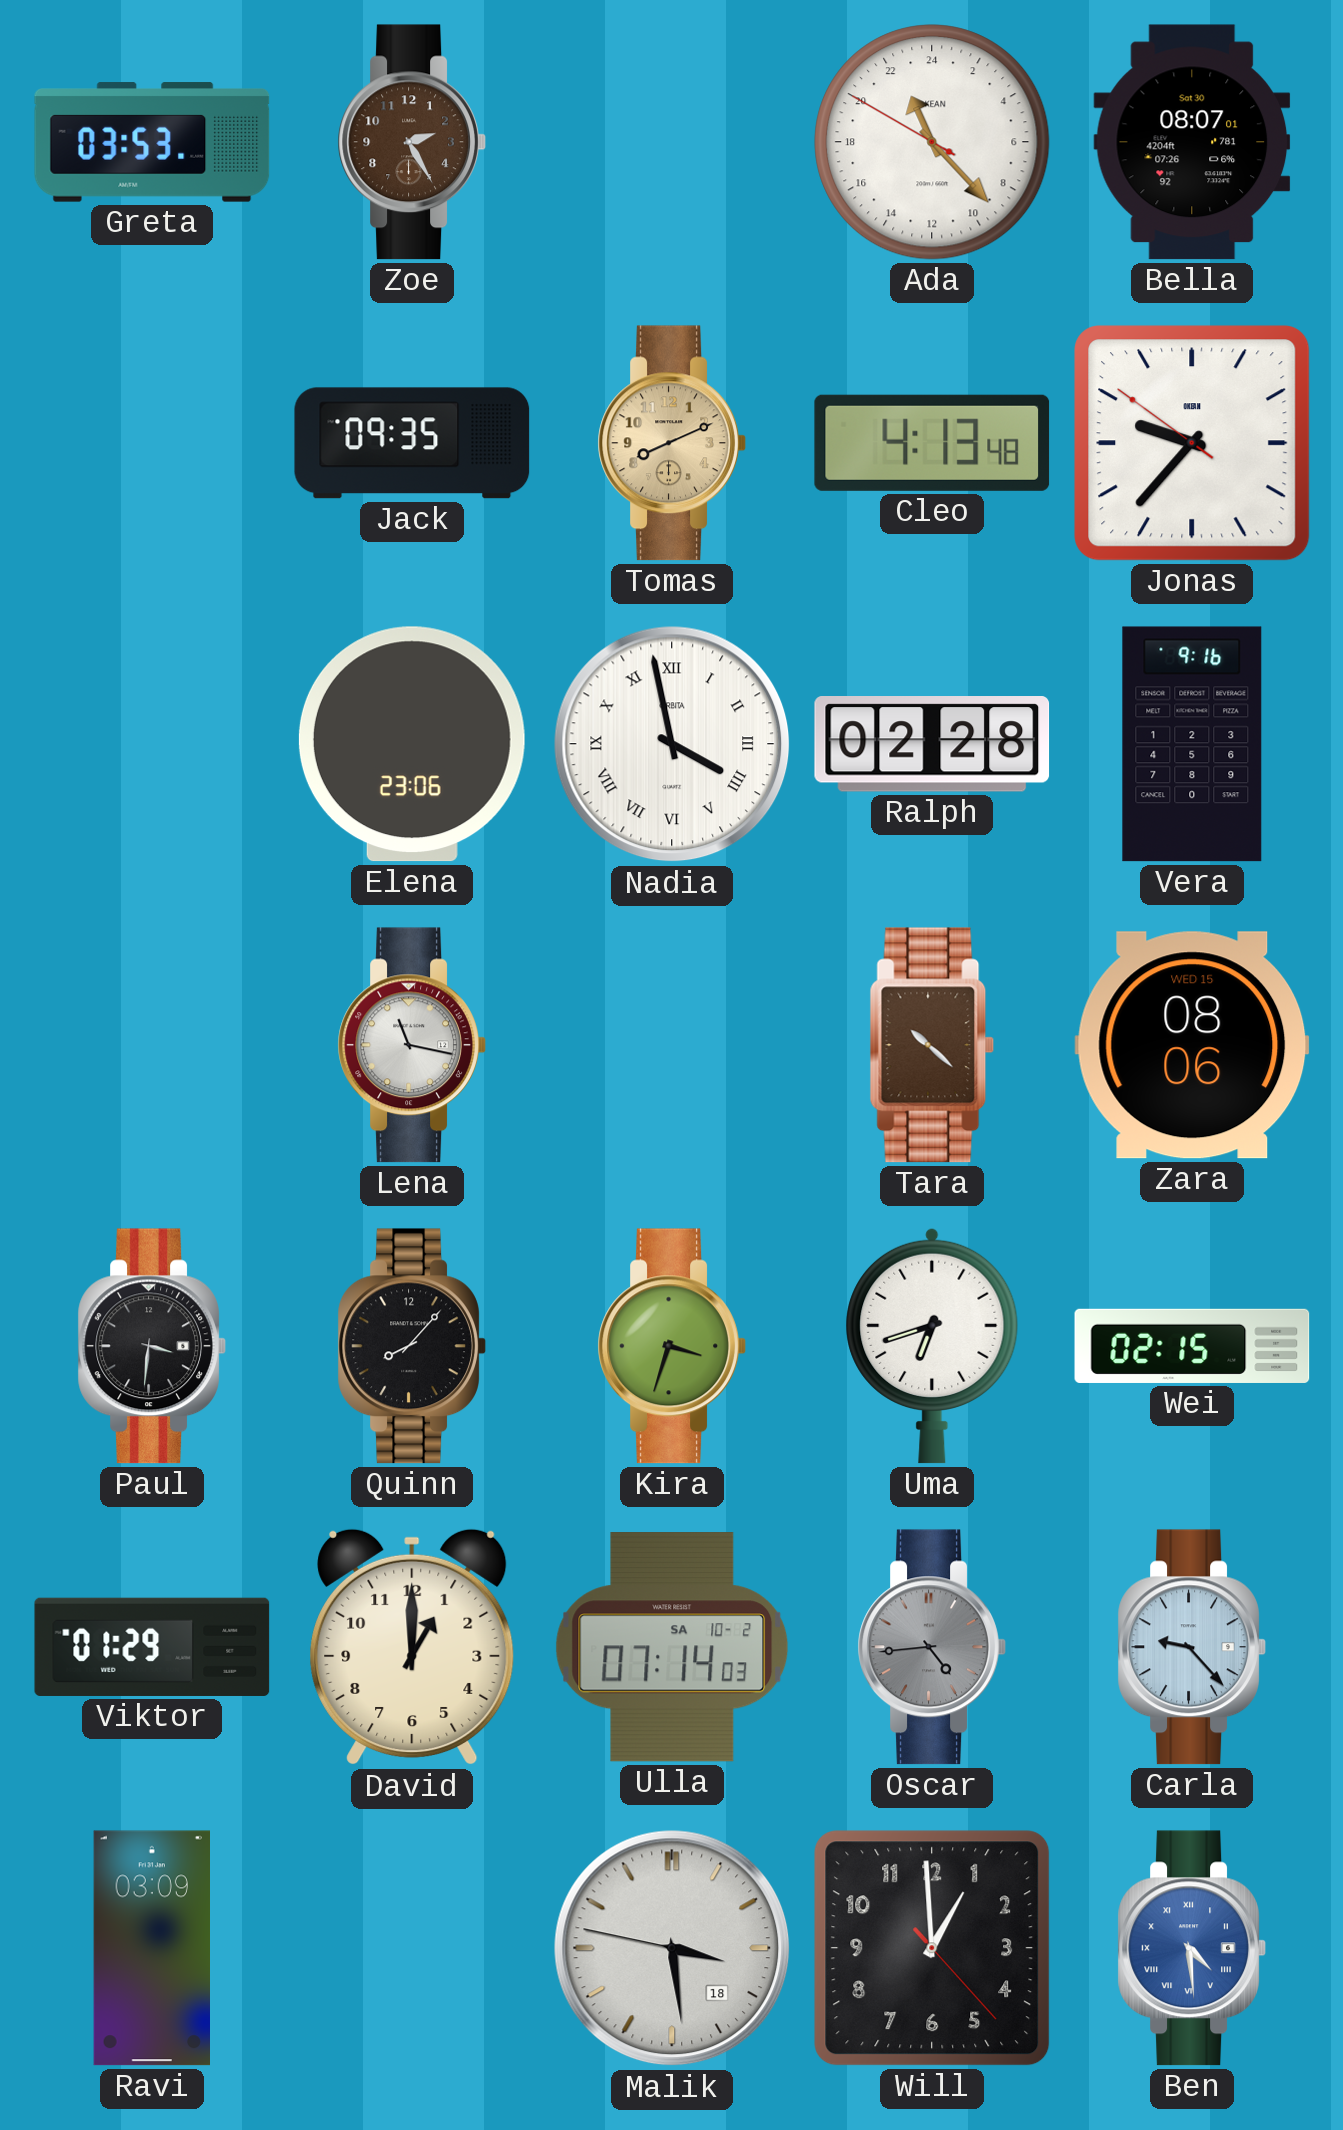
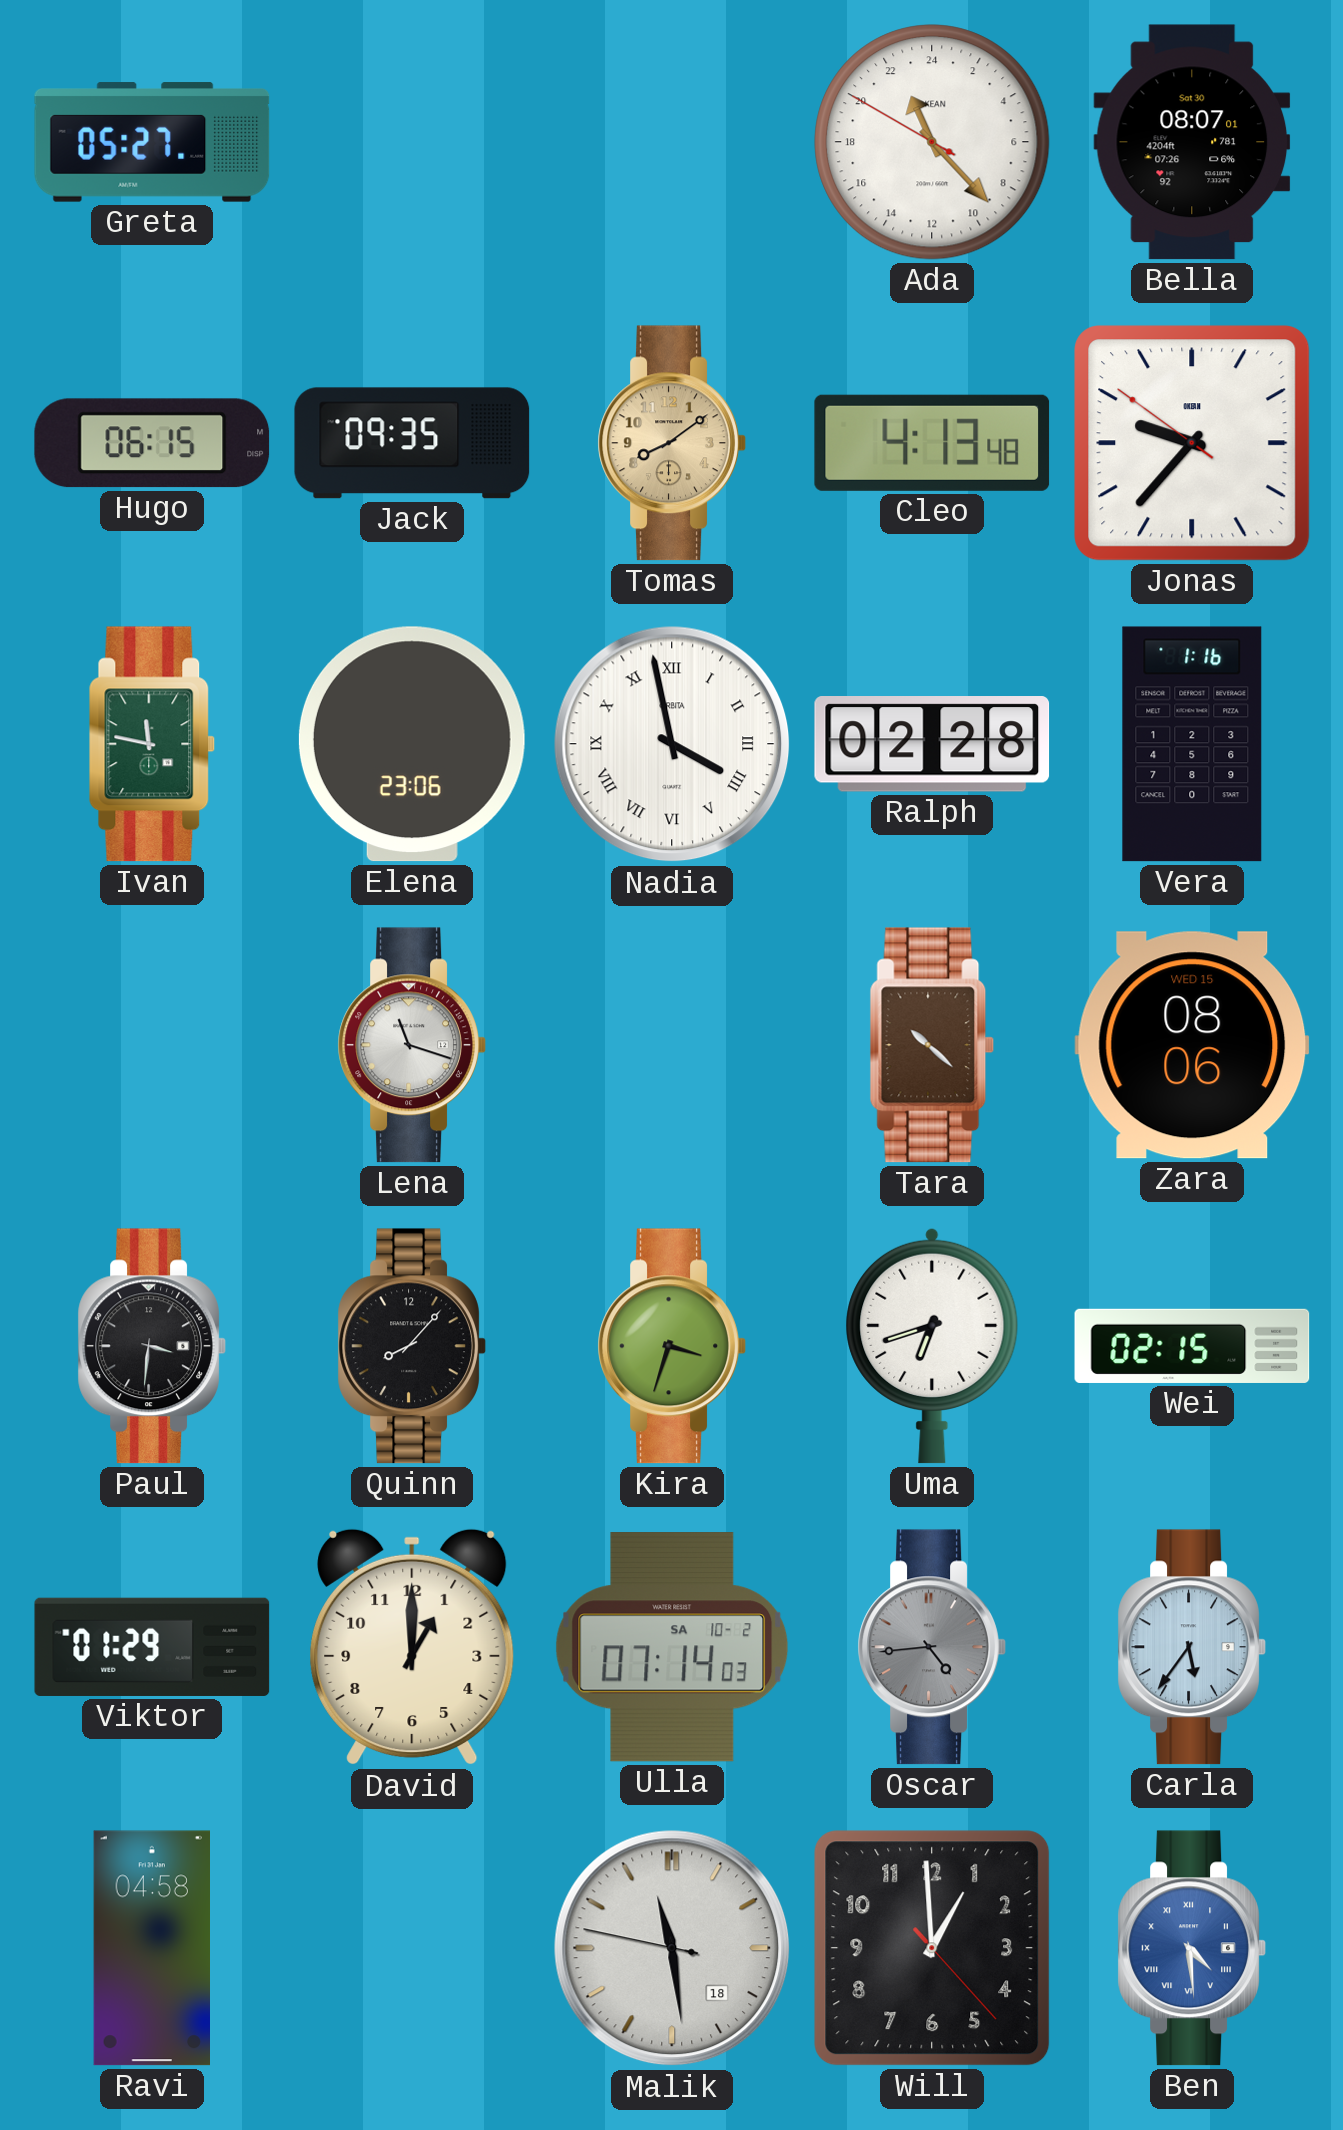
Greta: 03:53 -> 05:27 (152, 142)
Zoe: 2:25 -> none (412, 142)
Hugo: none -> 06:15 (152, 443)
Tomas: 8:11 -> 8:09 (672, 443)
Ivan: none -> 11:47 (152, 744)
Vera: 9:16 -> 1:16 (1192, 744)
Lena: 11:17 -> 11:18 (412, 1045)
Carla: 9:23 -> 5:36 (1192, 1647)
Ravi: 03:09 -> 04:58 (151, 1948)
Malik: 3:28 -> 11:28 (672, 1948)
